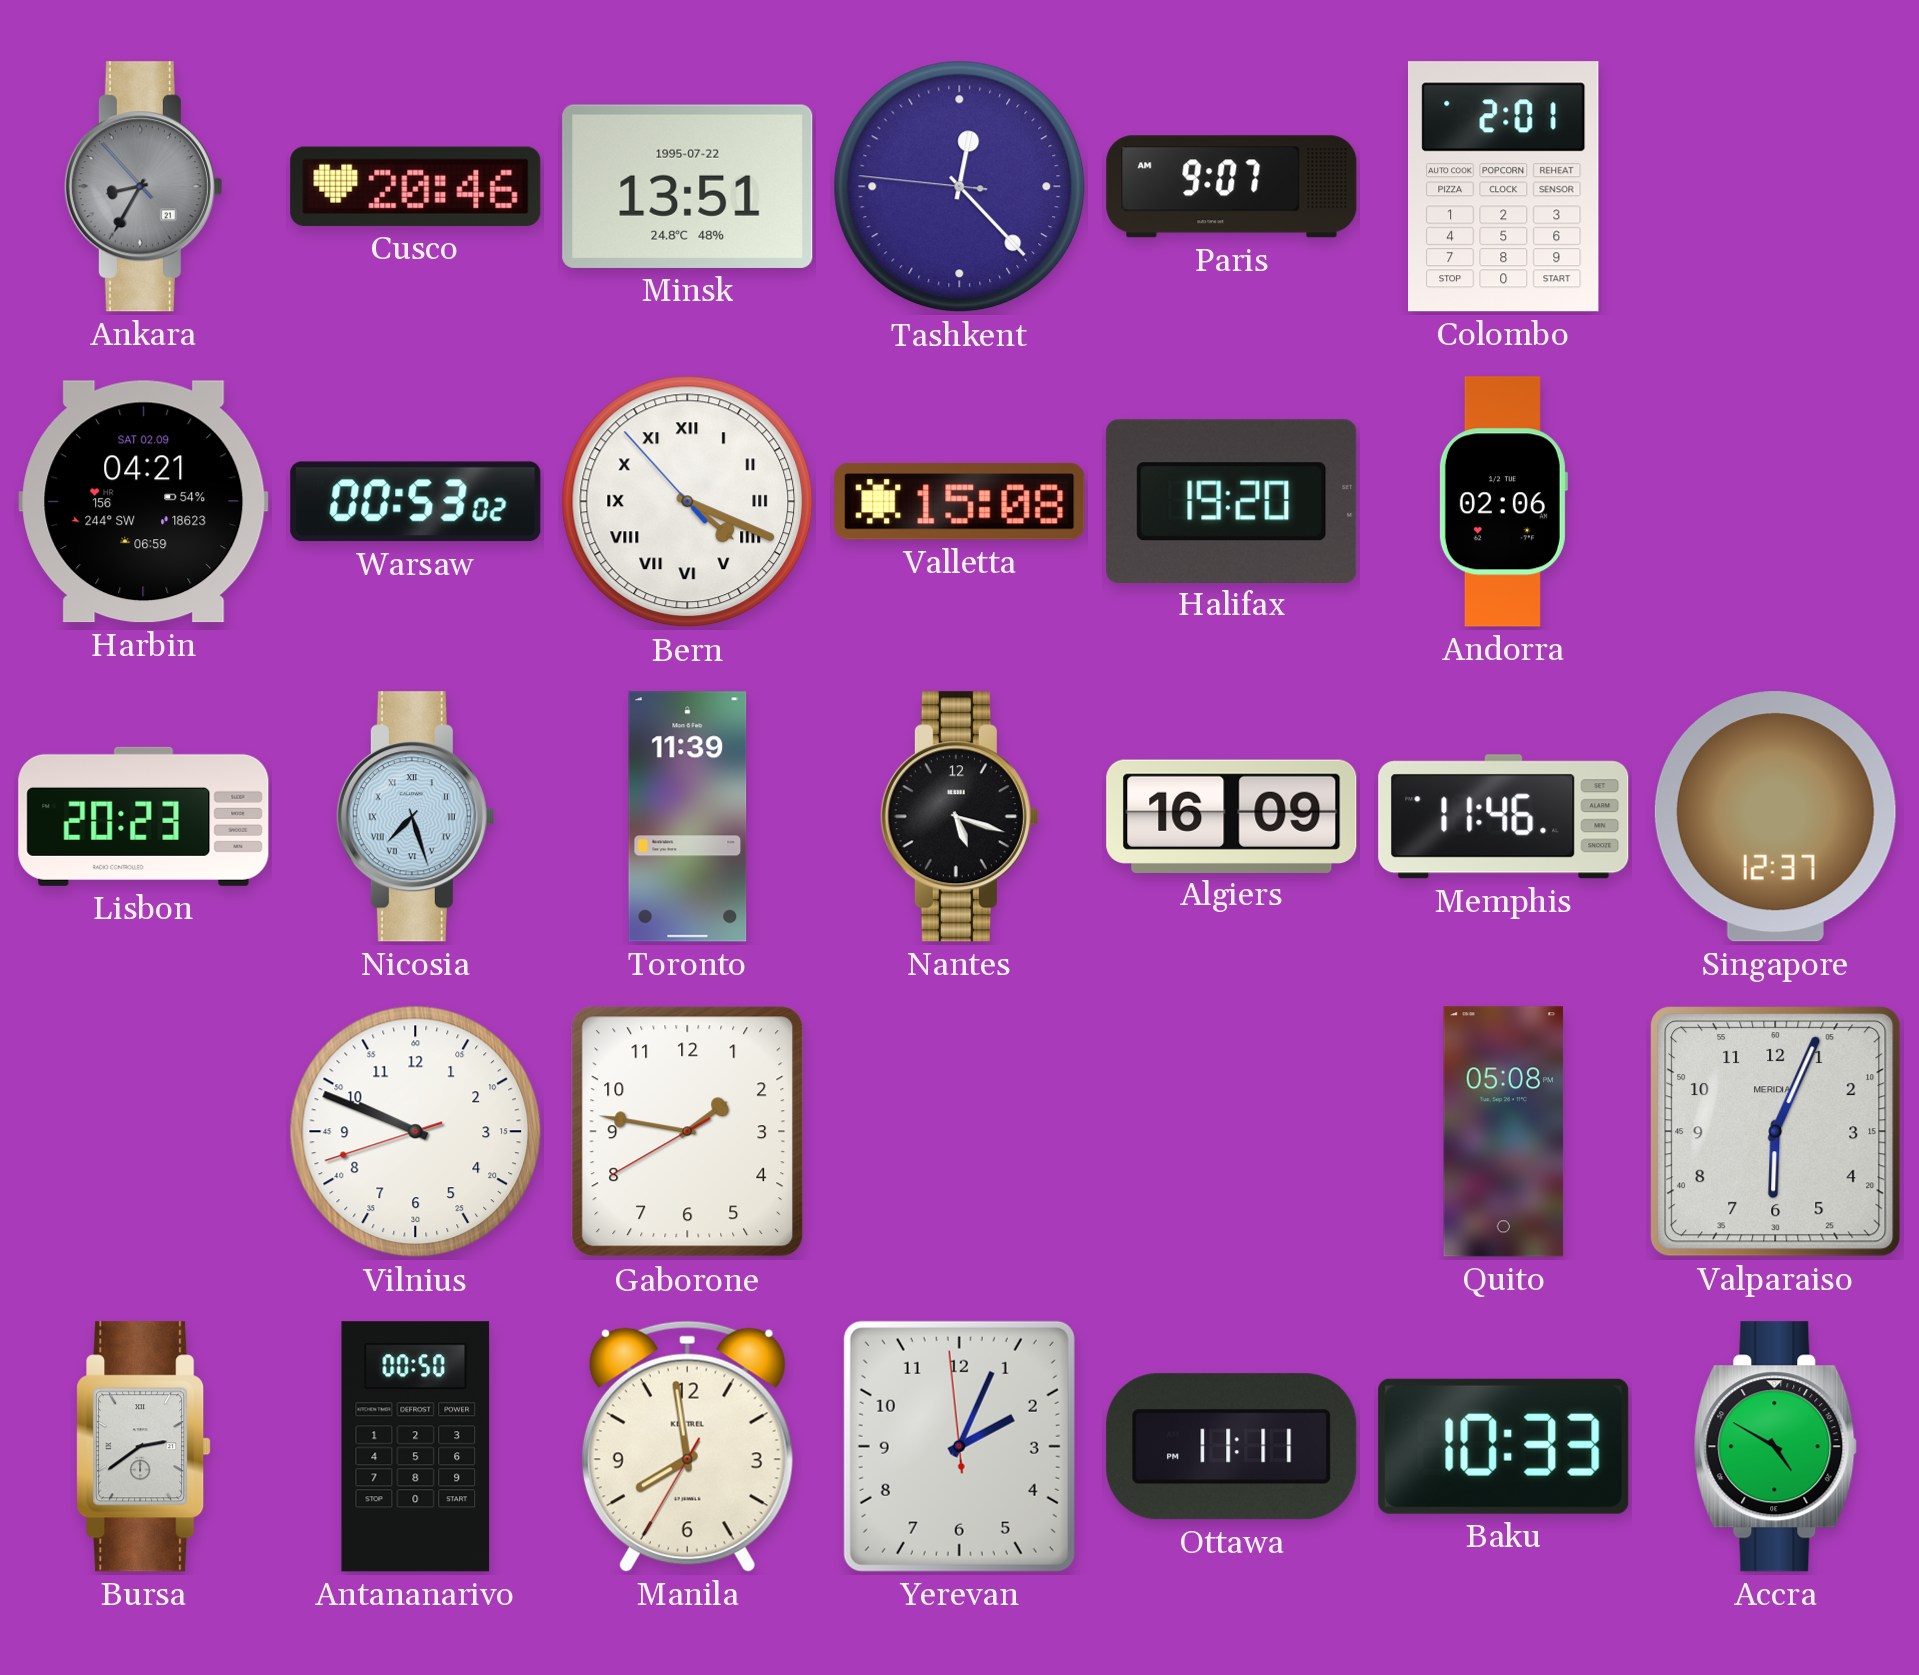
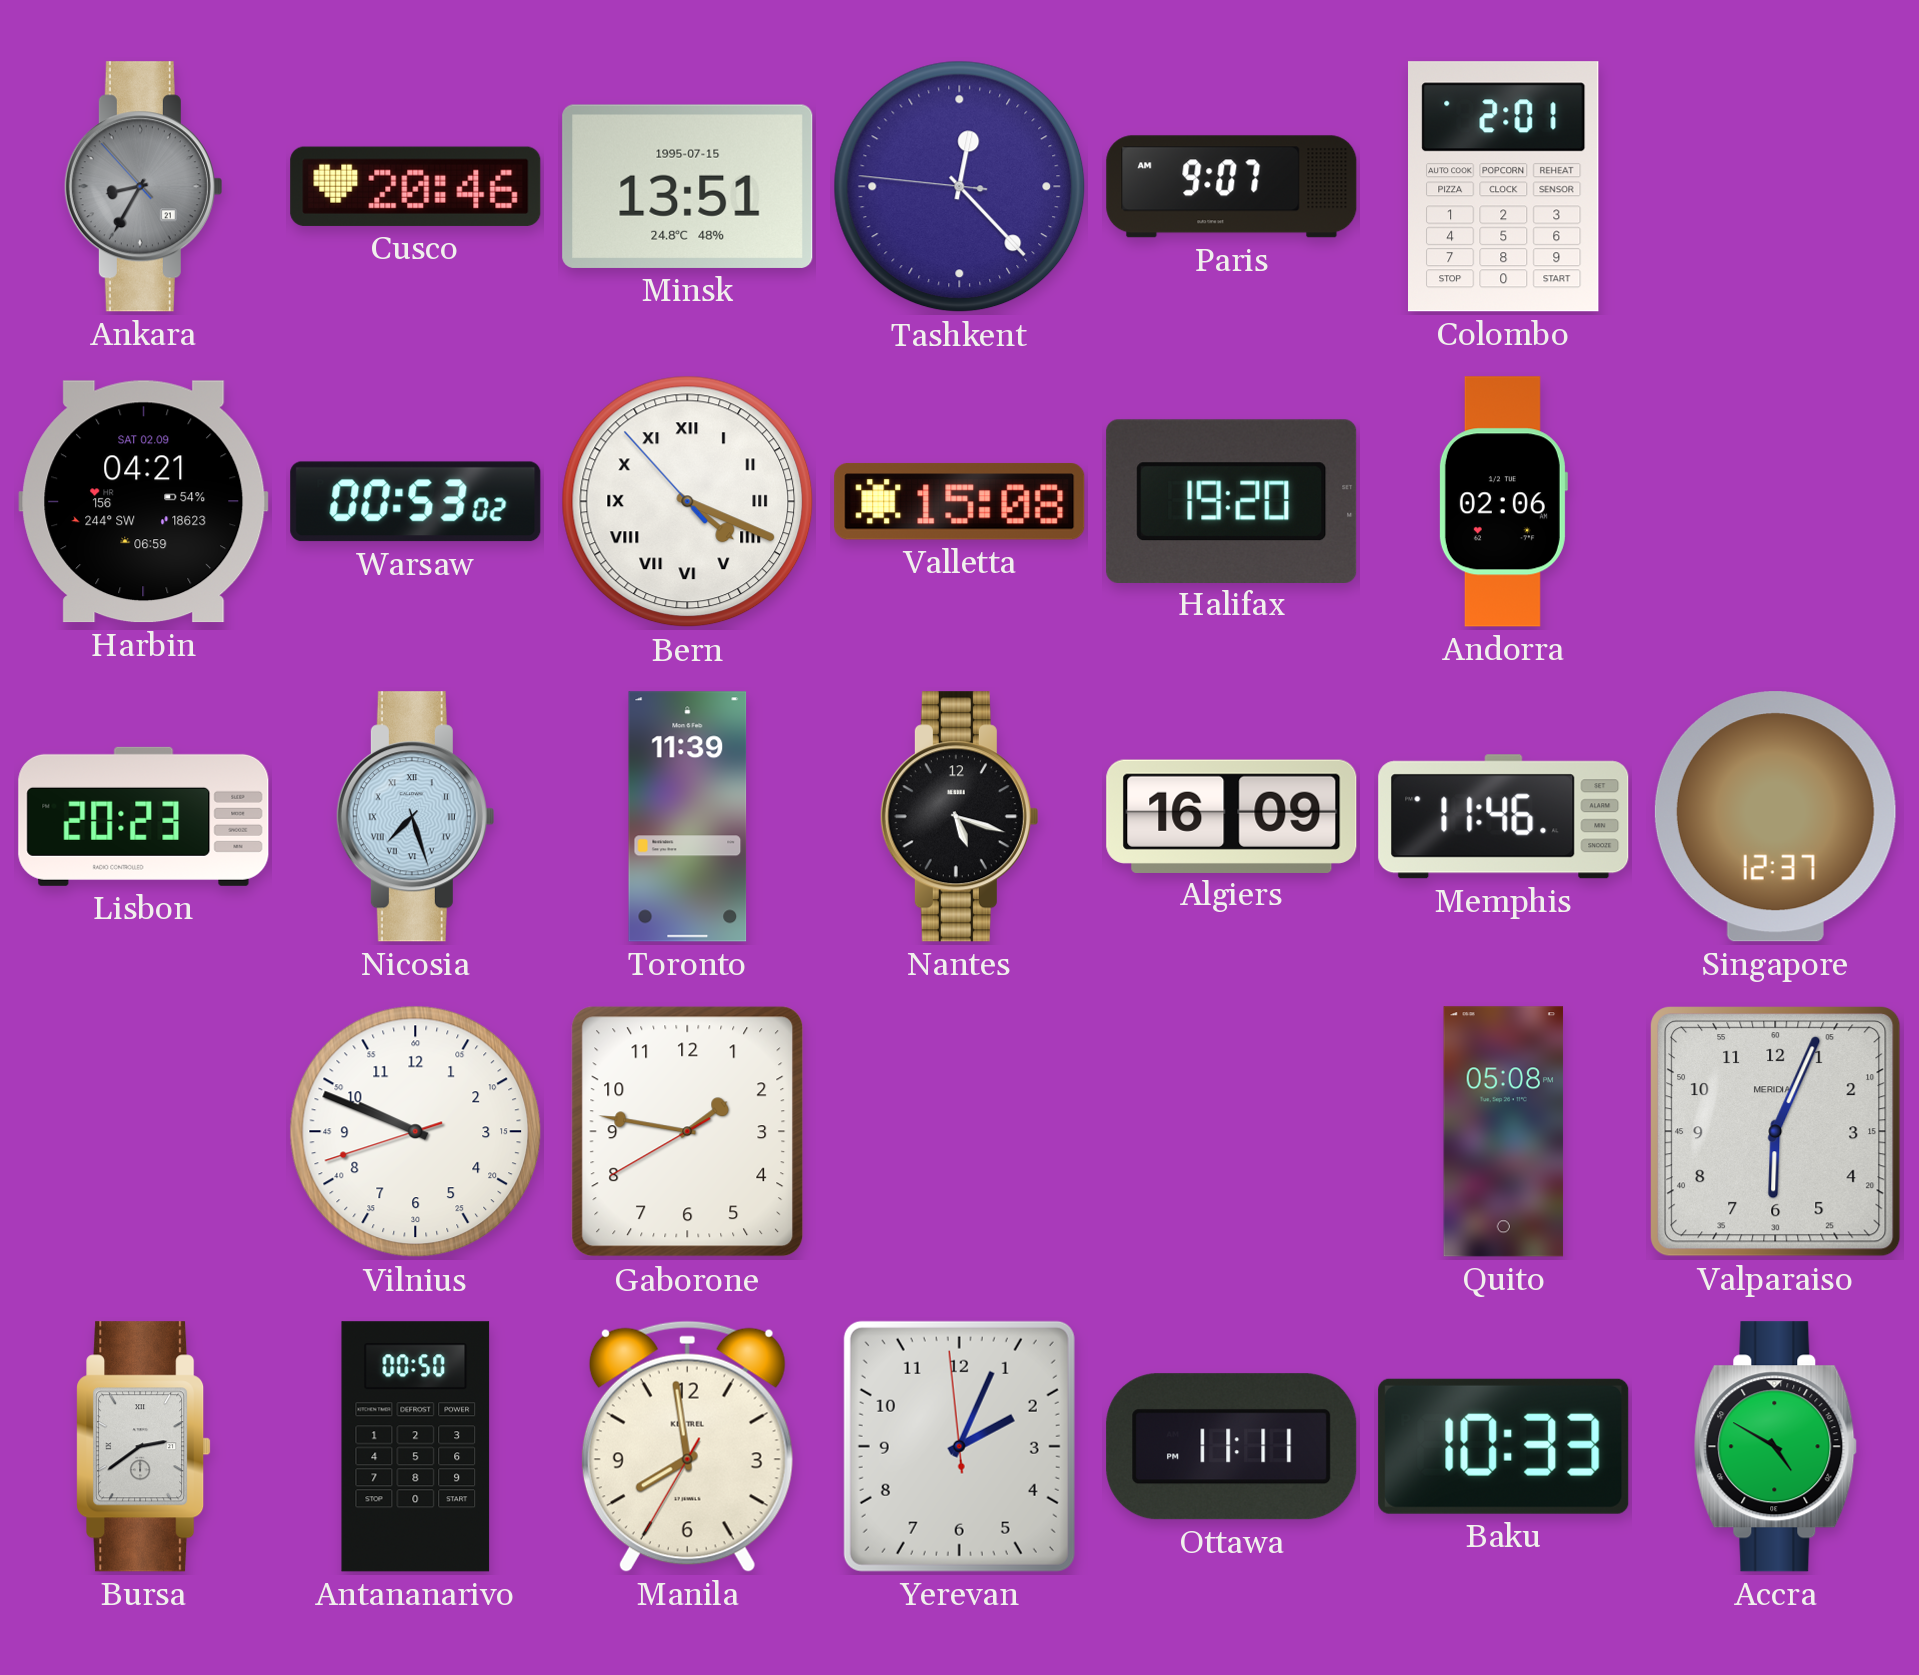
Minsk date: 1995-07-22 -> 1995-07-15 (688, 186)
